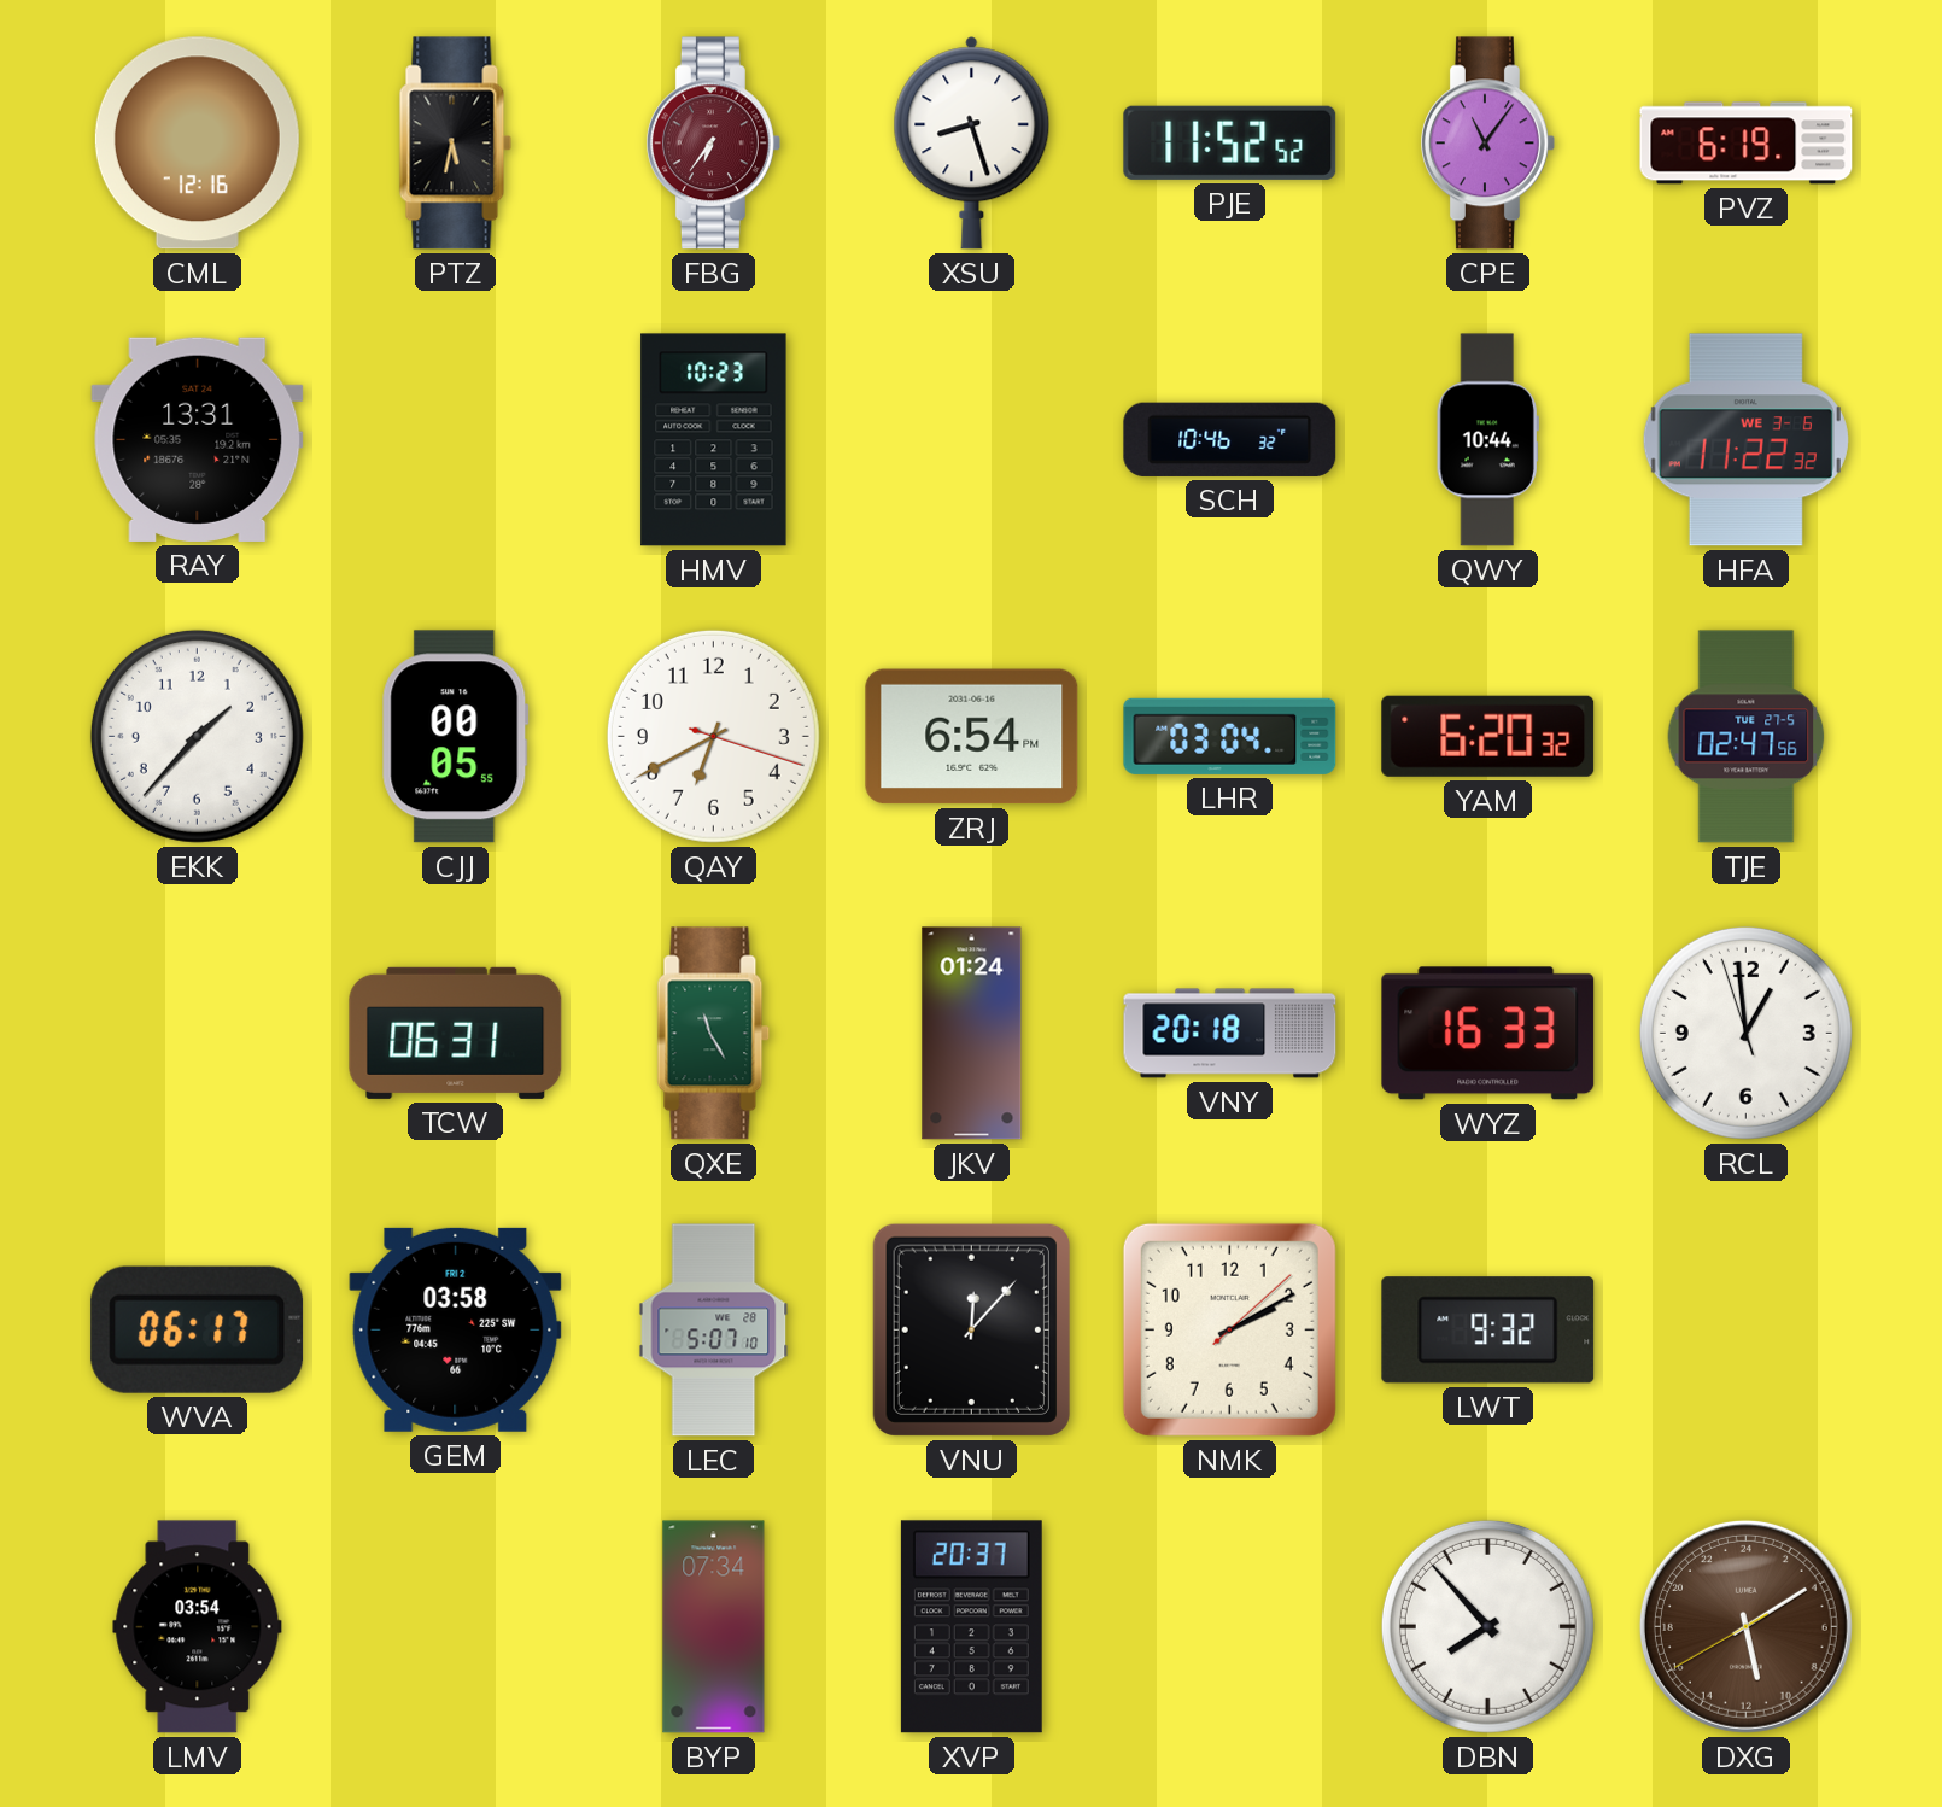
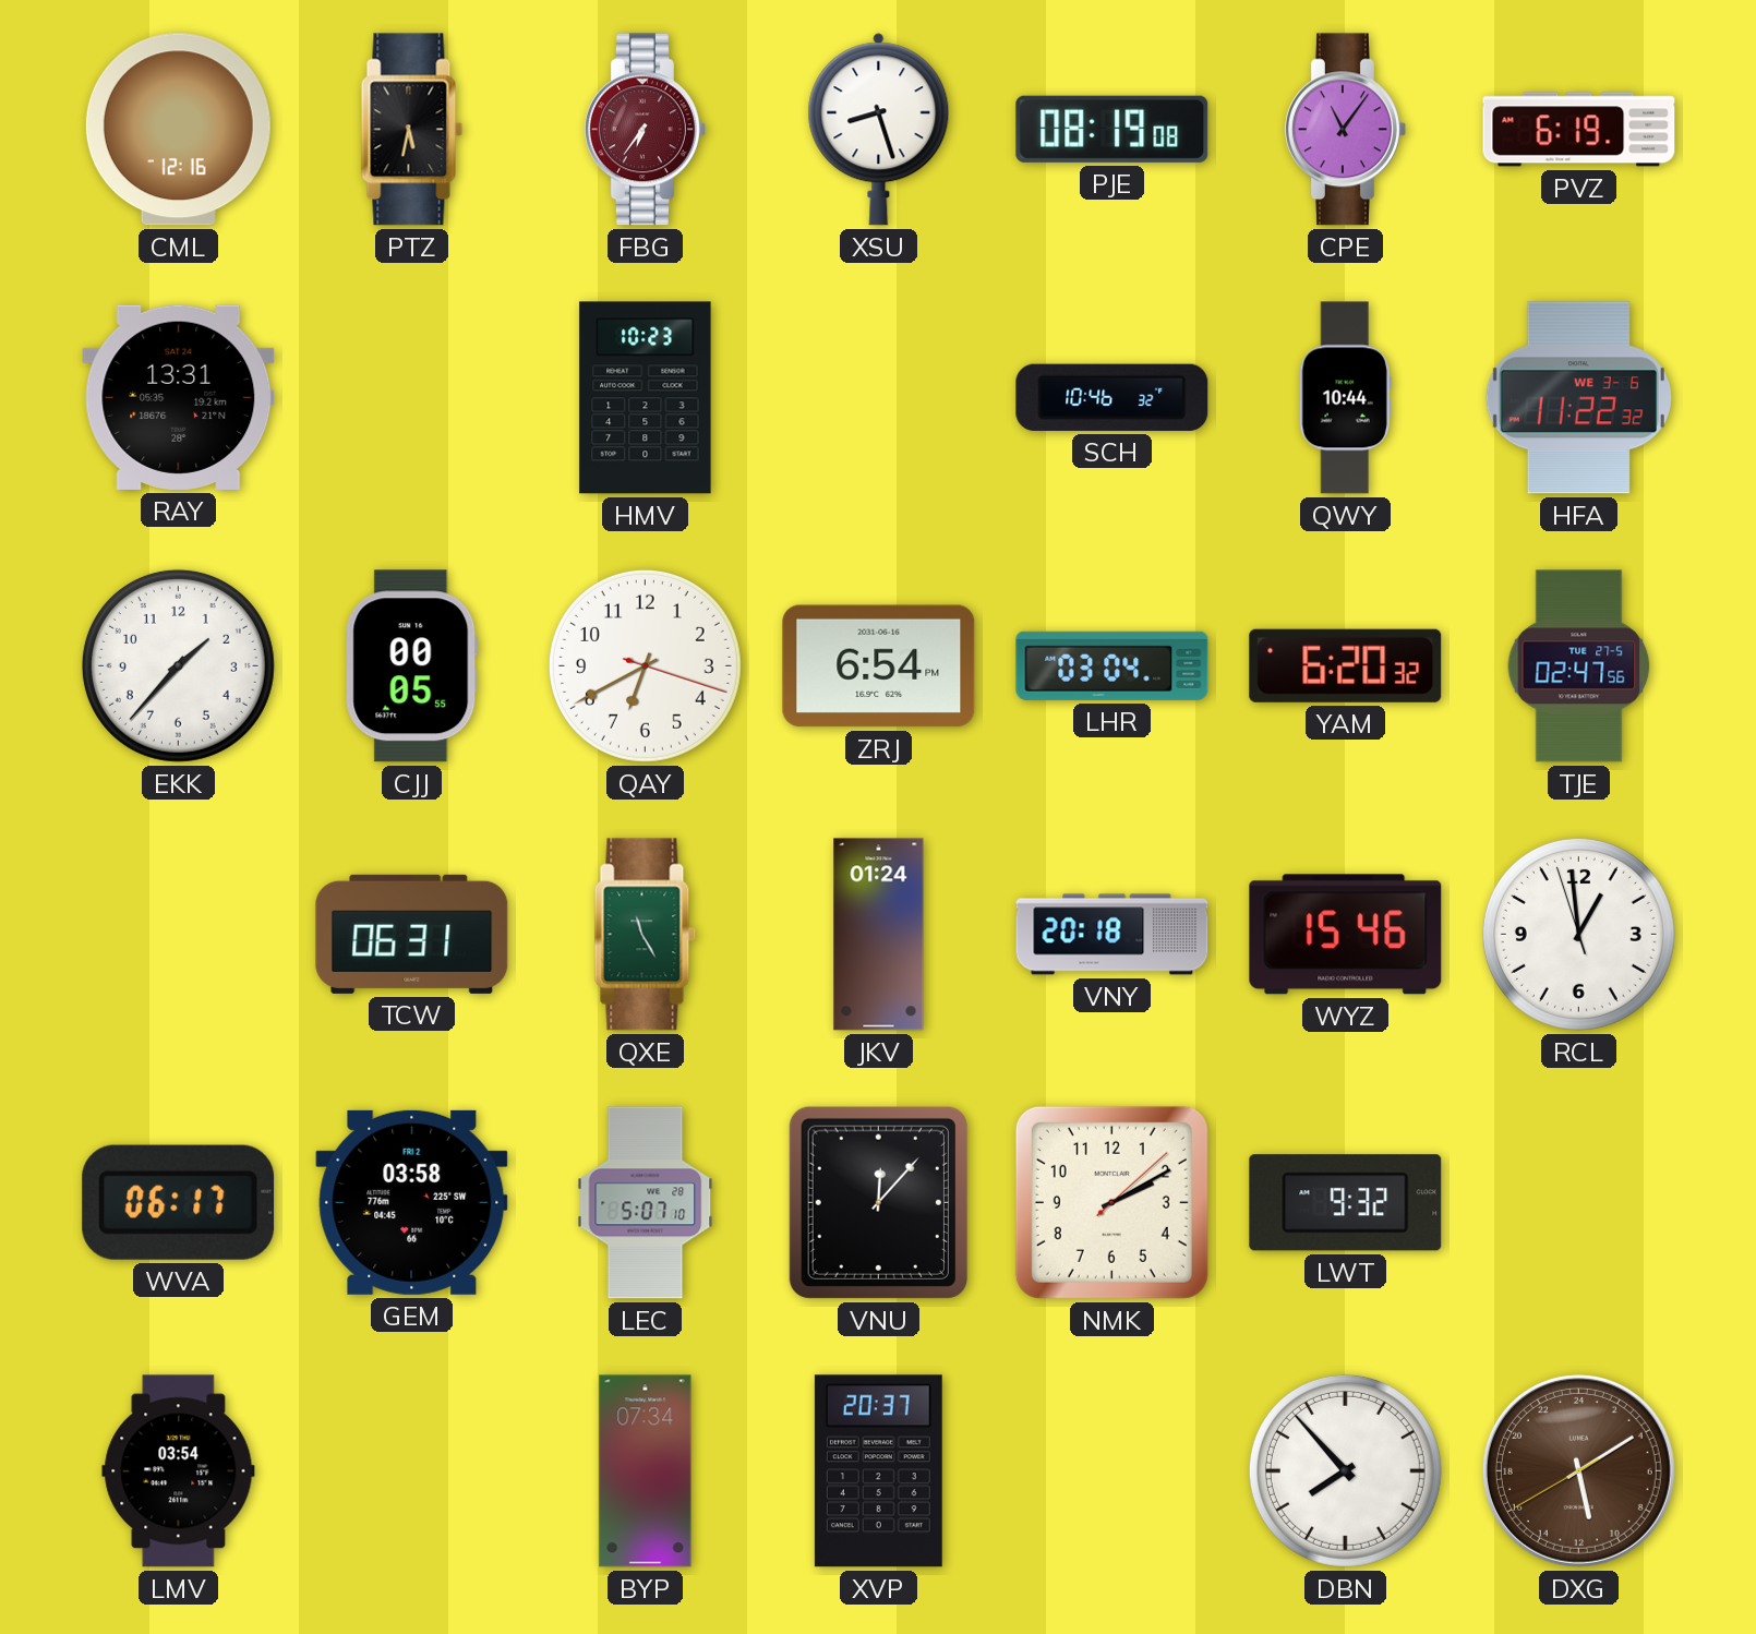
PJE: 11:52 -> 08:19 (1112, 129)
WYZ: 16:33 -> 15:46 (1346, 935)
